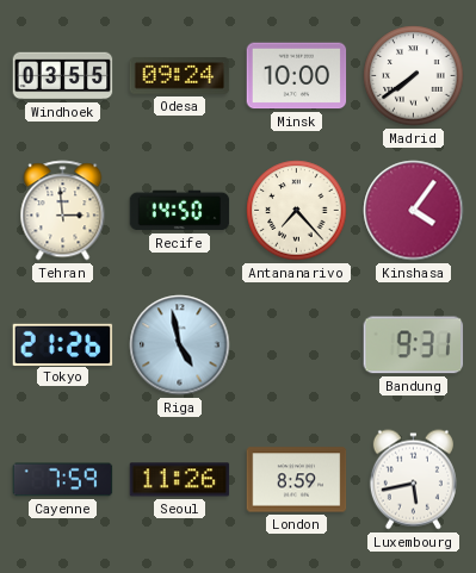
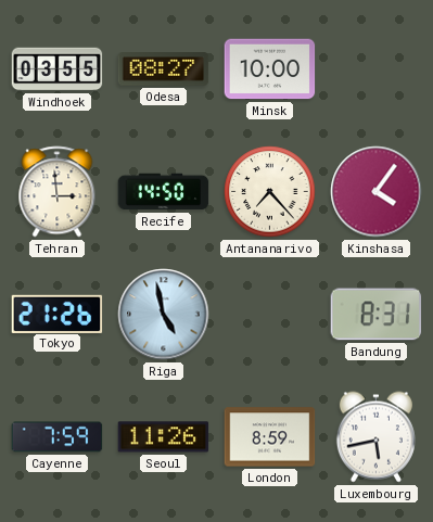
Odesa: 09:24 -> 08:27 (164, 69)
Madrid: 7:39 -> none (414, 76)
Bandung: 9:31 -> 8:31 (377, 315)
